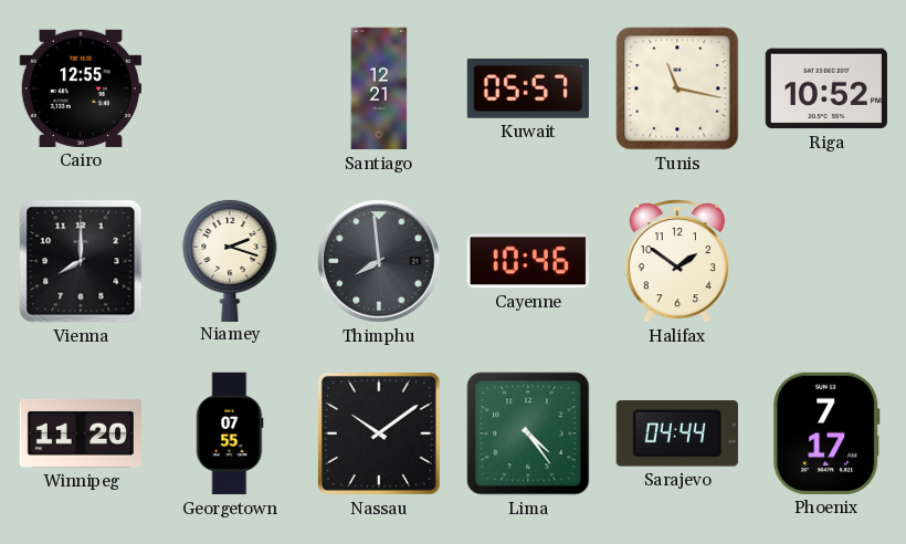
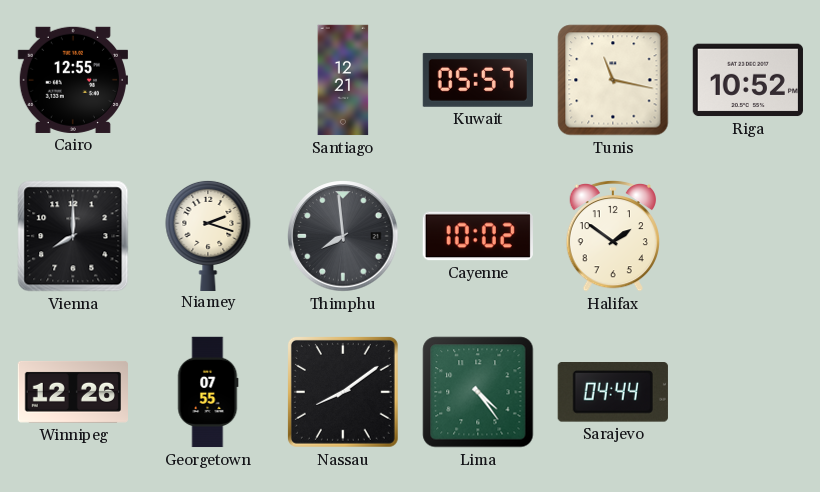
Cayenne: 10:46 -> 10:02 (478, 236)
Winnipeg: 11:20 -> 12:26 (72, 392)
Nassau: 10:09 -> 8:09 (343, 392)
Phoenix: 7:17 -> none (826, 433)
